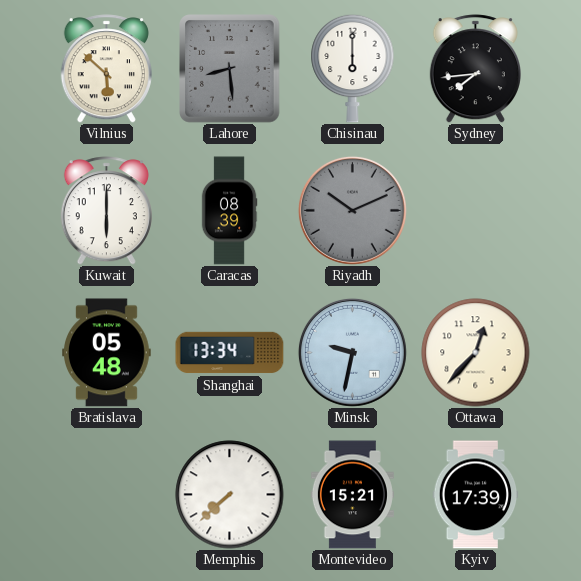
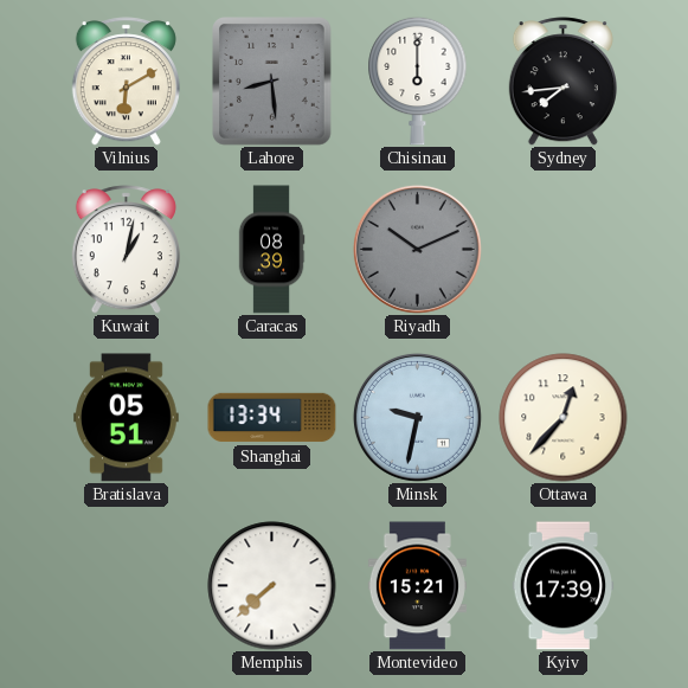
Vilnius: 5:52 -> 6:10 (126, 82)
Kuwait: 6:00 -> 1:02 (126, 250)
Bratislava: 05:48 -> 05:51 (127, 418)
